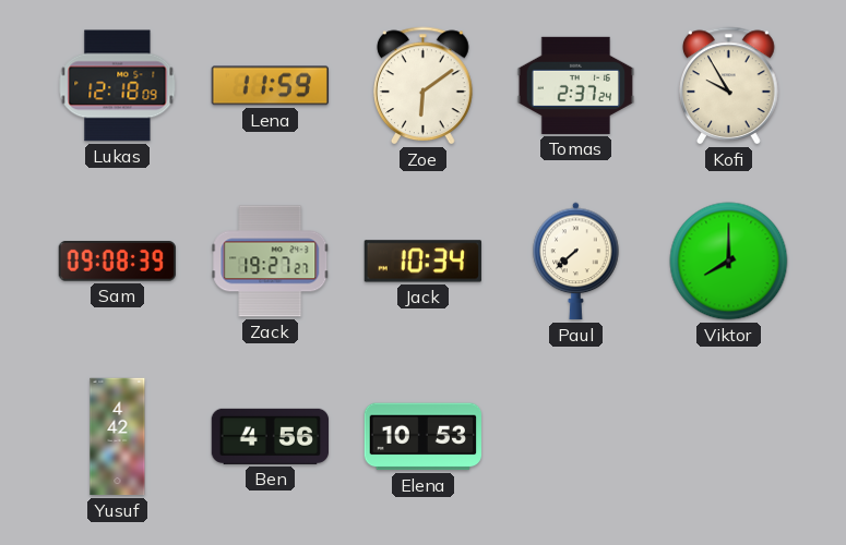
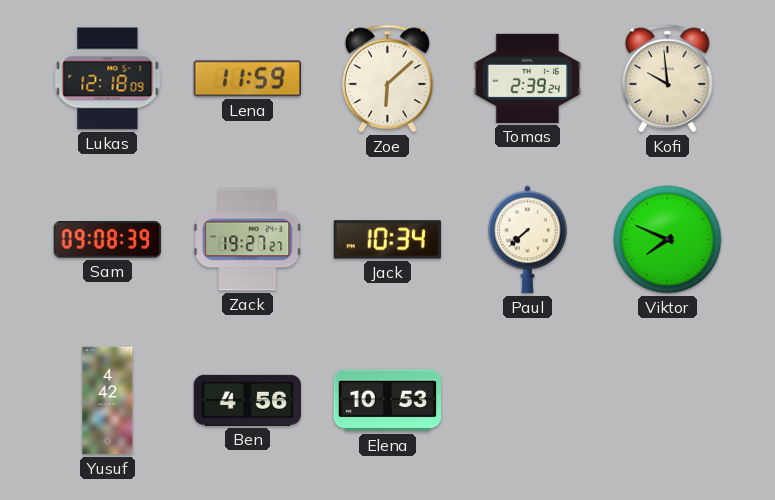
Zoe: 6:09 -> 6:08 (388, 79)
Tomas: 2:37 -> 2:39 (528, 78)
Kofi: 9:55 -> 9:59 (668, 79)
Viktor: 8:00 -> 7:49 (668, 240)
